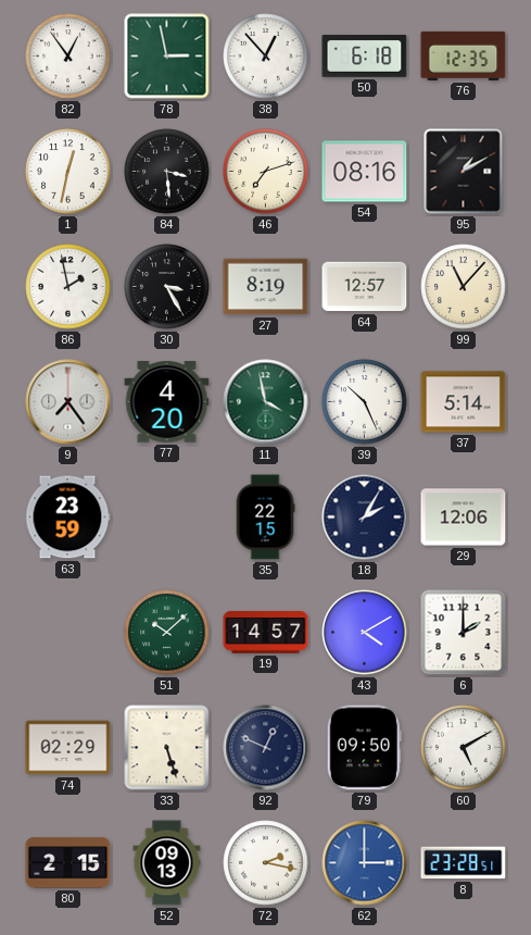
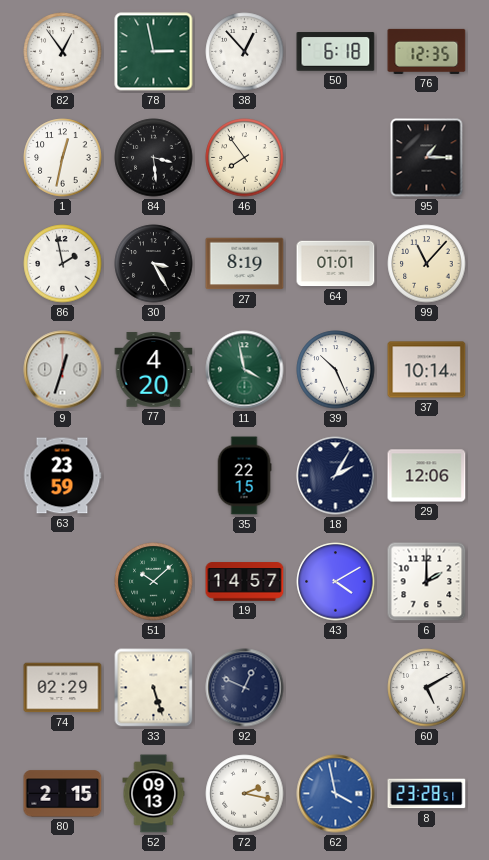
46: 7:12 -> 7:54 (245, 158)
54: 08:16 -> none (365, 172)
95: 1:10 -> 1:15 (427, 158)
64: 12:57 -> 01:01 (336, 264)
9: 7:24 -> 12:33 (63, 370)
37: 5:14 -> 10:14 (427, 370)
79: 09:50 -> none (364, 748)
62: 3:00 -> 3:58 (336, 794)
